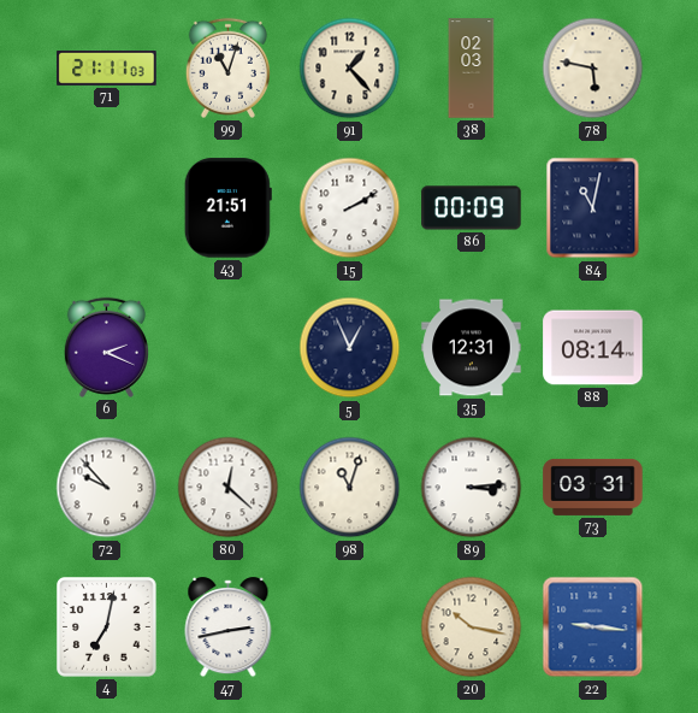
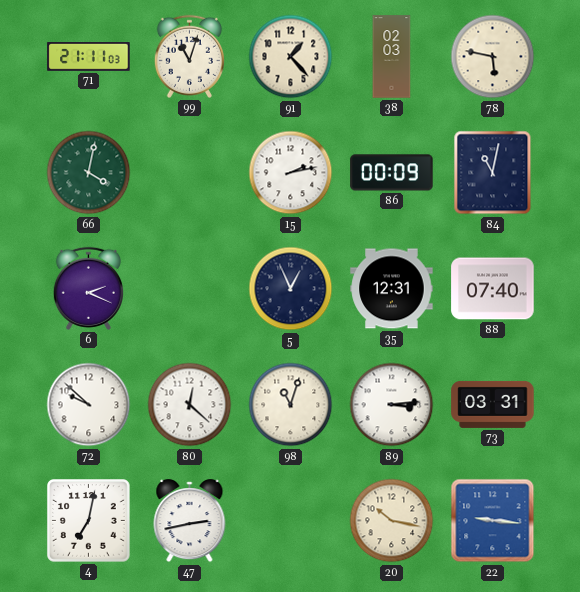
66: none -> 4:02 (89, 173)
43: 21:51 -> none (227, 208)
15: 2:10 -> 2:13 (291, 173)
88: 08:14 -> 07:40 (493, 289)
72: 9:53 -> 9:52 (89, 405)
